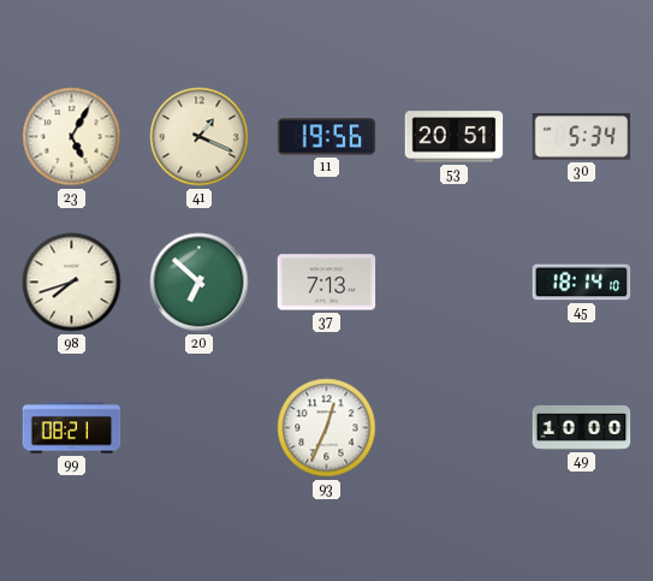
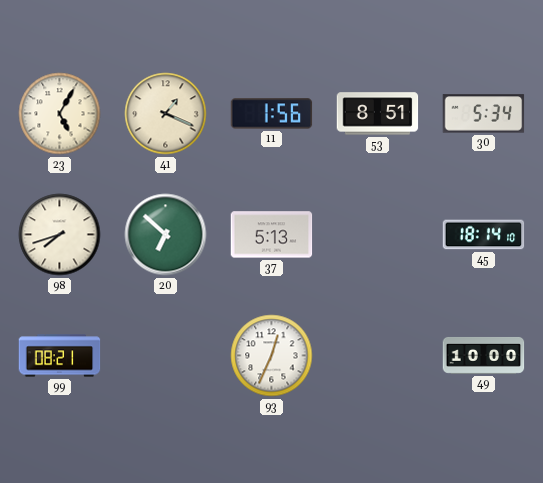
11: 19:56 -> 1:56 (272, 114)
53: 20:51 -> 8:51 (378, 114)
37: 7:13 -> 5:13 (272, 235)
